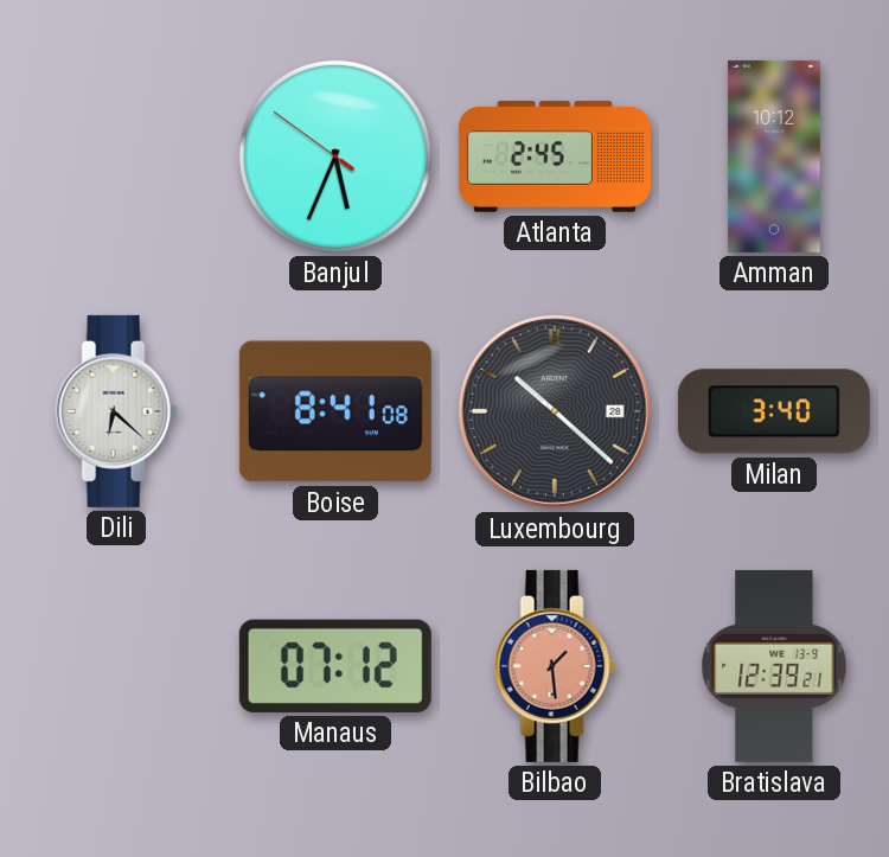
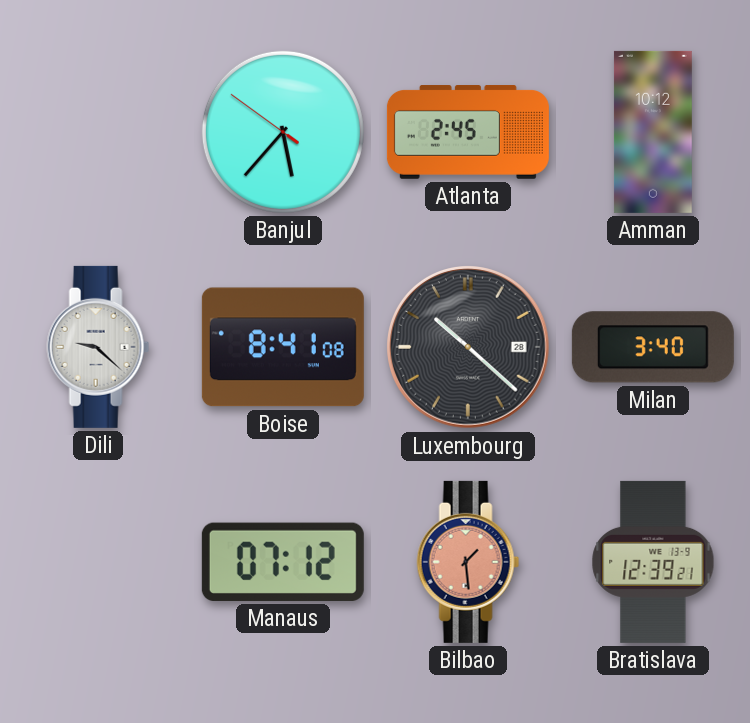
Banjul: 5:33 -> 5:36 (283, 132)
Dili: 6:22 -> 9:22 (98, 347)
